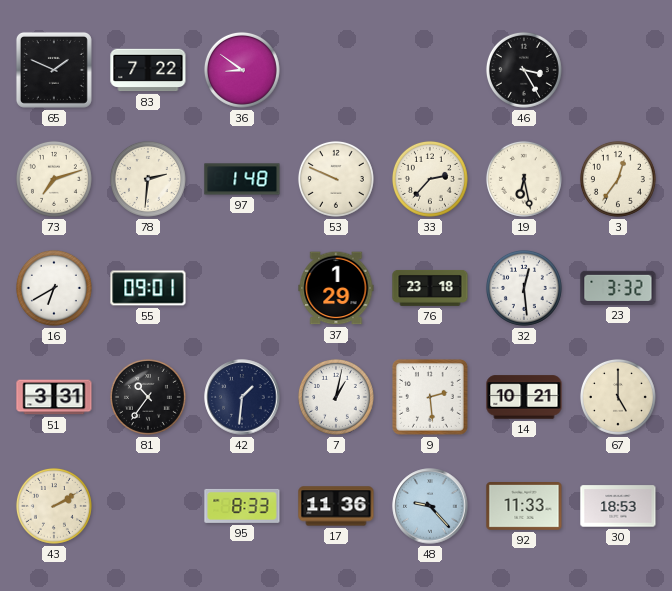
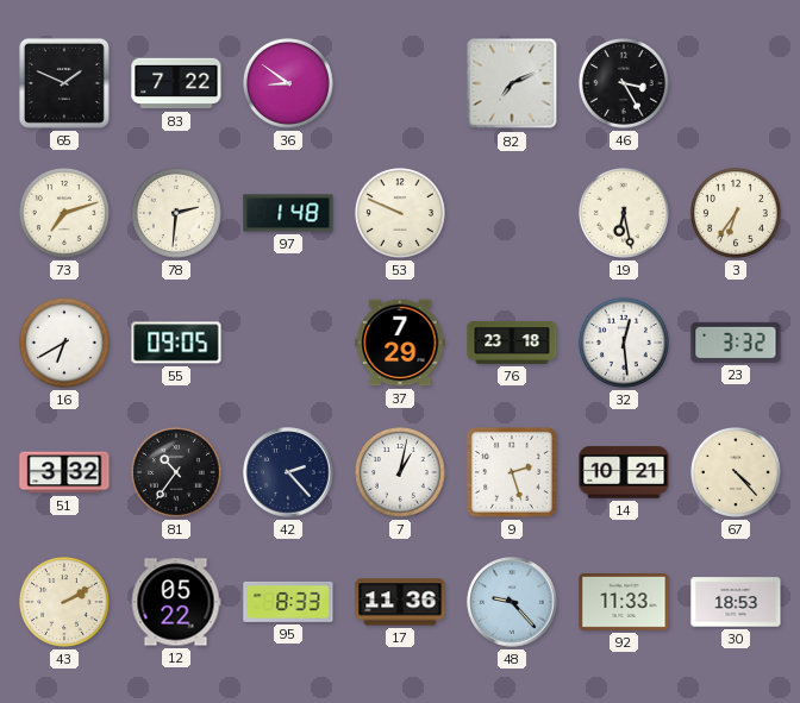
82: none -> 7:11 (512, 83)
33: 2:37 -> none (430, 179)
3: 12:36 -> 6:36 (736, 213)
55: 09:01 -> 09:05 (176, 343)
37: 1:29 -> 7:29 (400, 343)
51: 3:31 -> 3:32 (64, 472)
42: 1:31 -> 2:23 (288, 472)
9: 2:29 -> 2:27 (512, 472)
67: 5:00 -> 4:23 (736, 472)
12: none -> 05:22 (176, 602)
